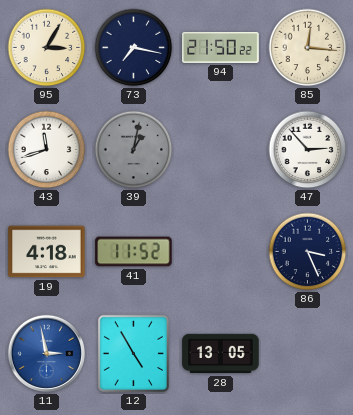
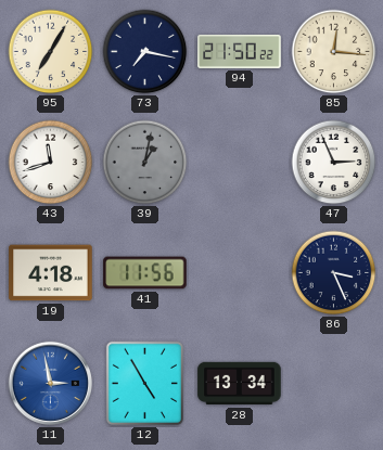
95: 3:05 -> 7:05 (51, 52)
47: 2:53 -> 2:56 (334, 163)
41: 11:52 -> 11:56 (145, 273)
28: 13:05 -> 13:34 (240, 384)
